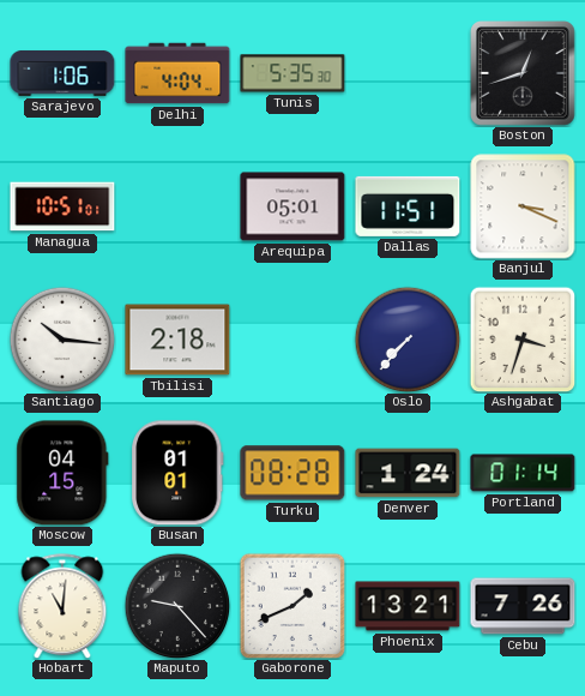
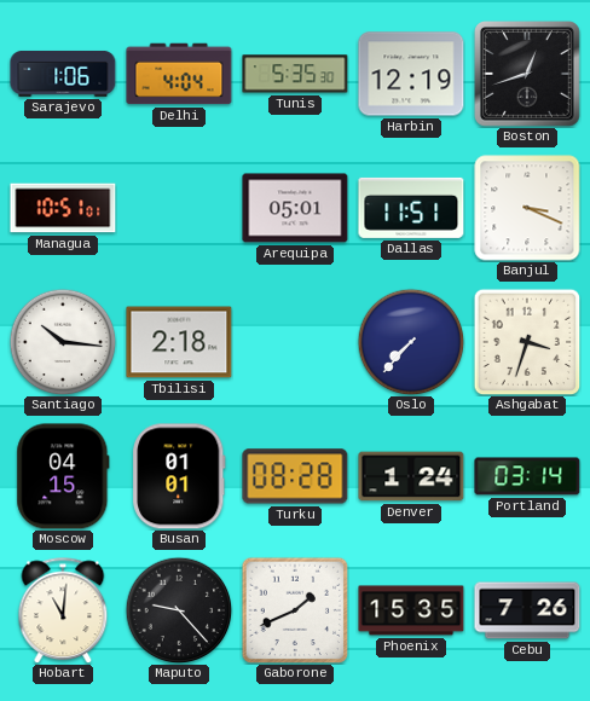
Harbin: none -> 12:19 (411, 74)
Portland: 01:14 -> 03:14 (527, 476)
Phoenix: 13:21 -> 15:35 (411, 610)
